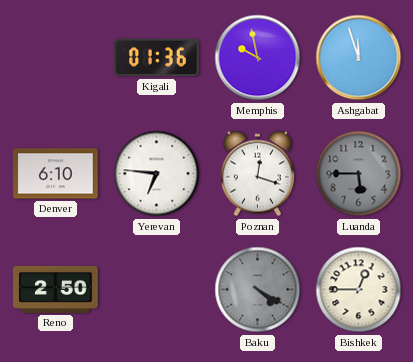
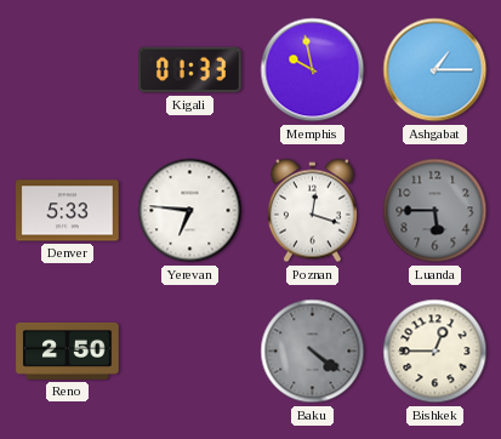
Kigali: 01:36 -> 01:33 (190, 70)
Ashgabat: 11:57 -> 1:15 (435, 70)
Denver: 6:10 -> 5:33 (68, 211)
Baku: 4:20 -> 4:21 (313, 352)
